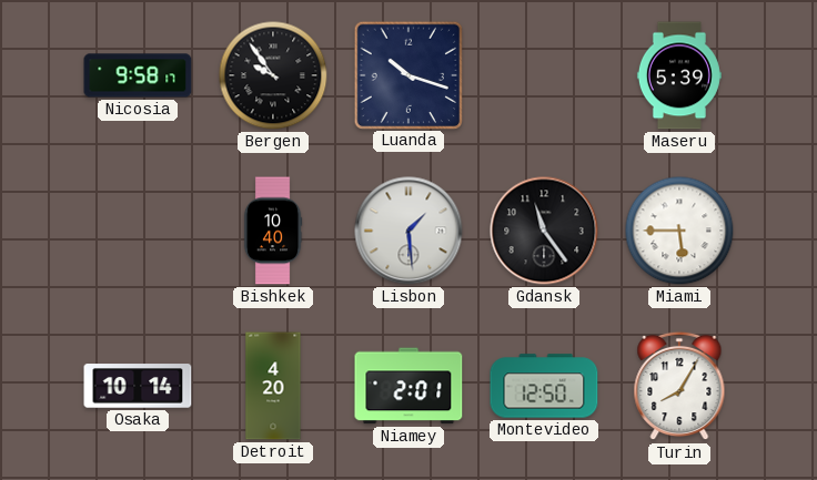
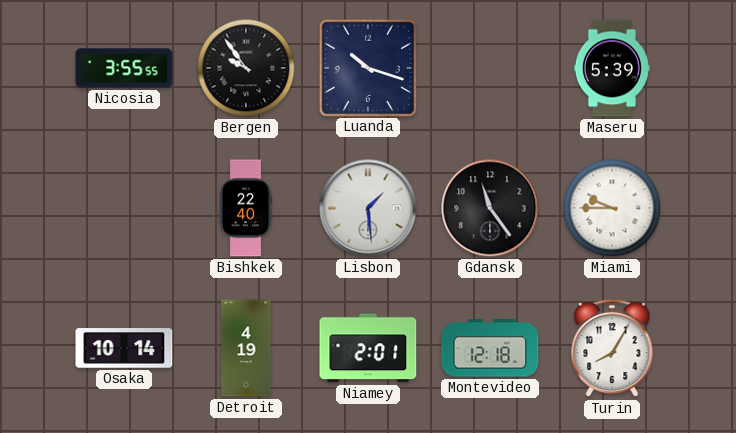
Nicosia: 9:58 -> 3:55 (124, 68)
Bishkek: 10:40 -> 22:40 (246, 208)
Miami: 5:45 -> 9:45 (612, 208)
Detroit: 4:20 -> 4:19 (246, 348)
Montevideo: 12:50 -> 12:18 (490, 348)
